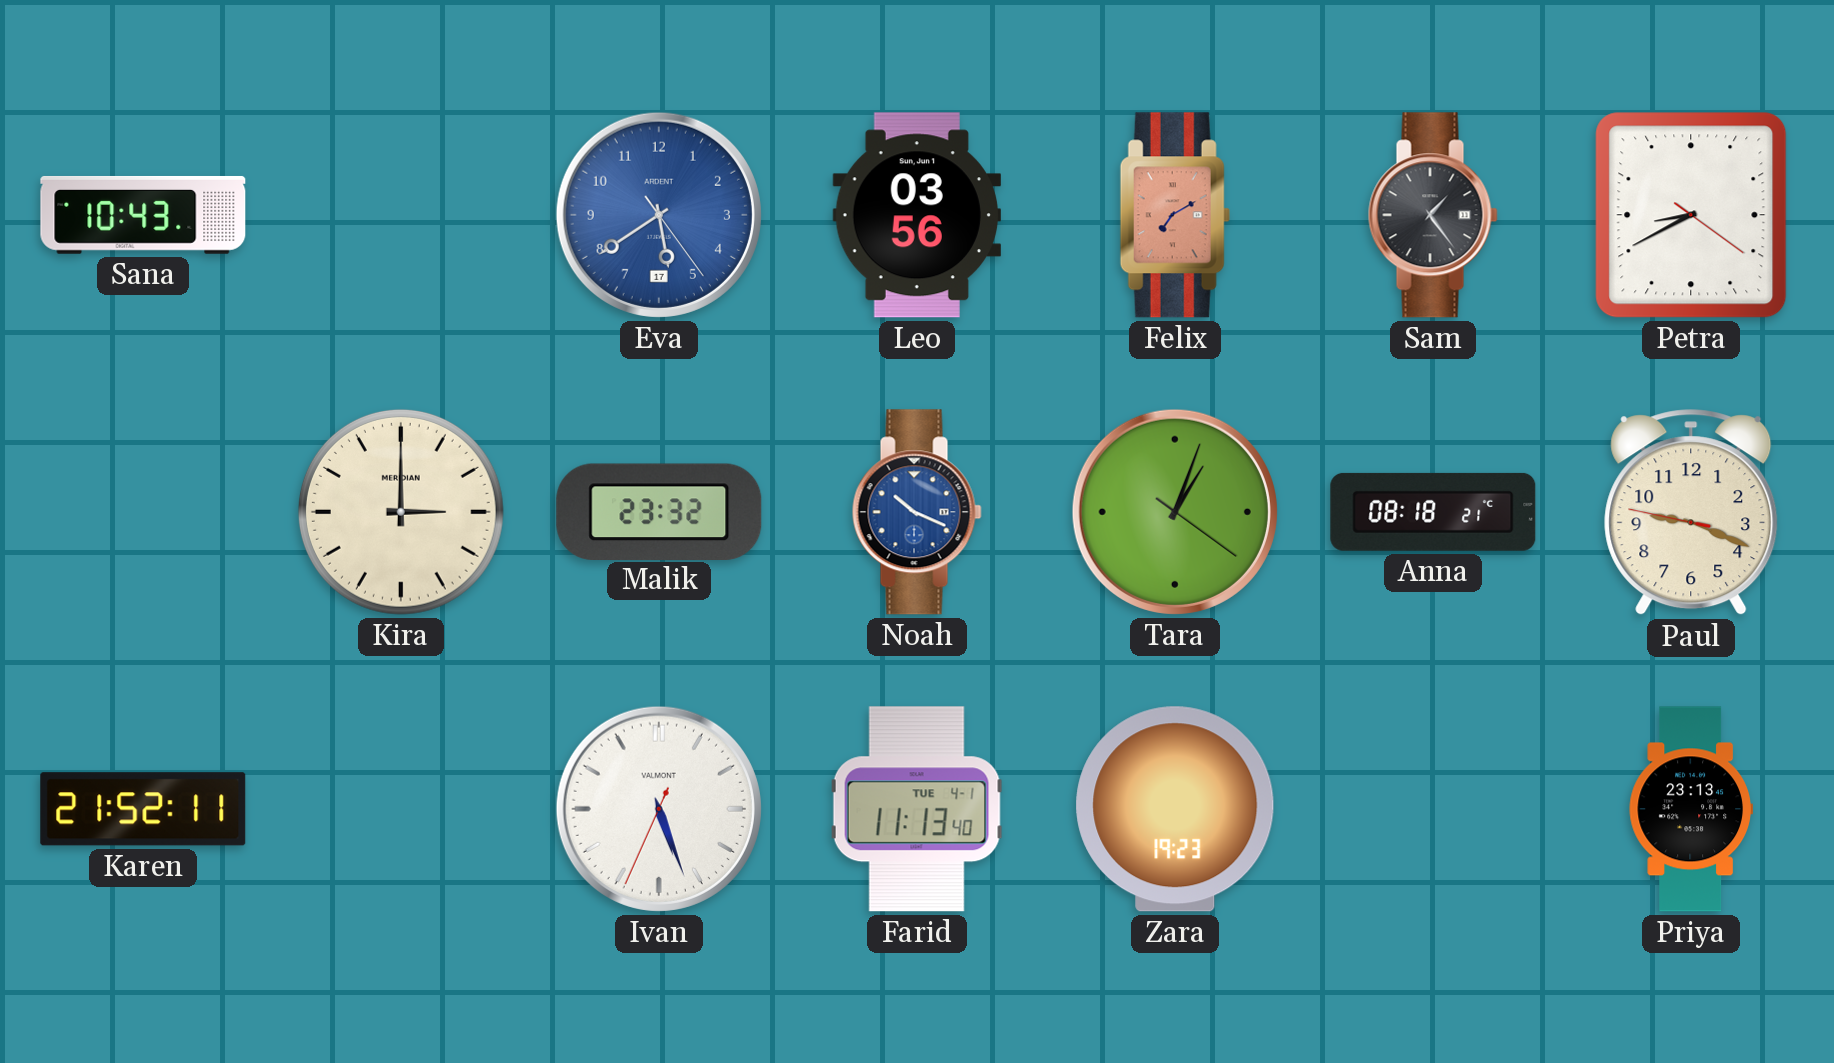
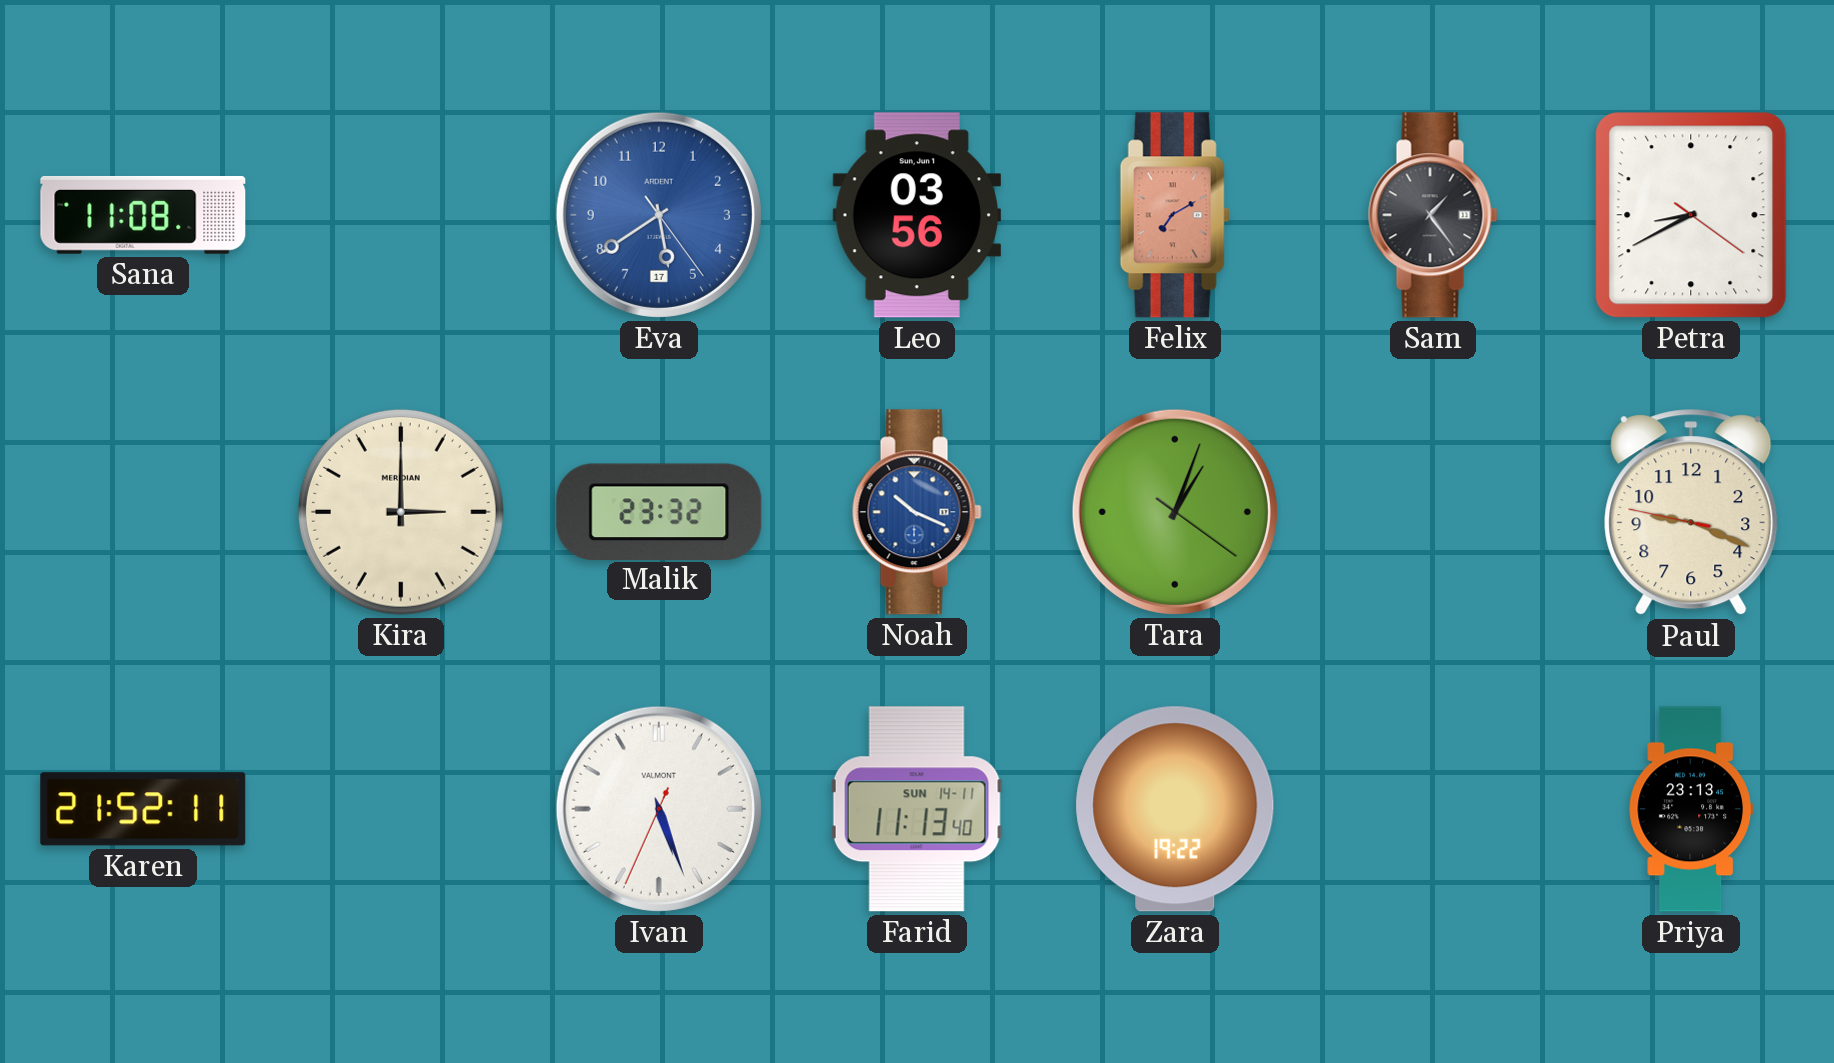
Sana: 10:43 -> 11:08 (143, 215)
Anna: 08:18 -> none (1433, 512)
Farid date: TUE 4-1 -> SUN 14-11 (917, 809)
Zara: 19:23 -> 19:22 (1175, 809)
